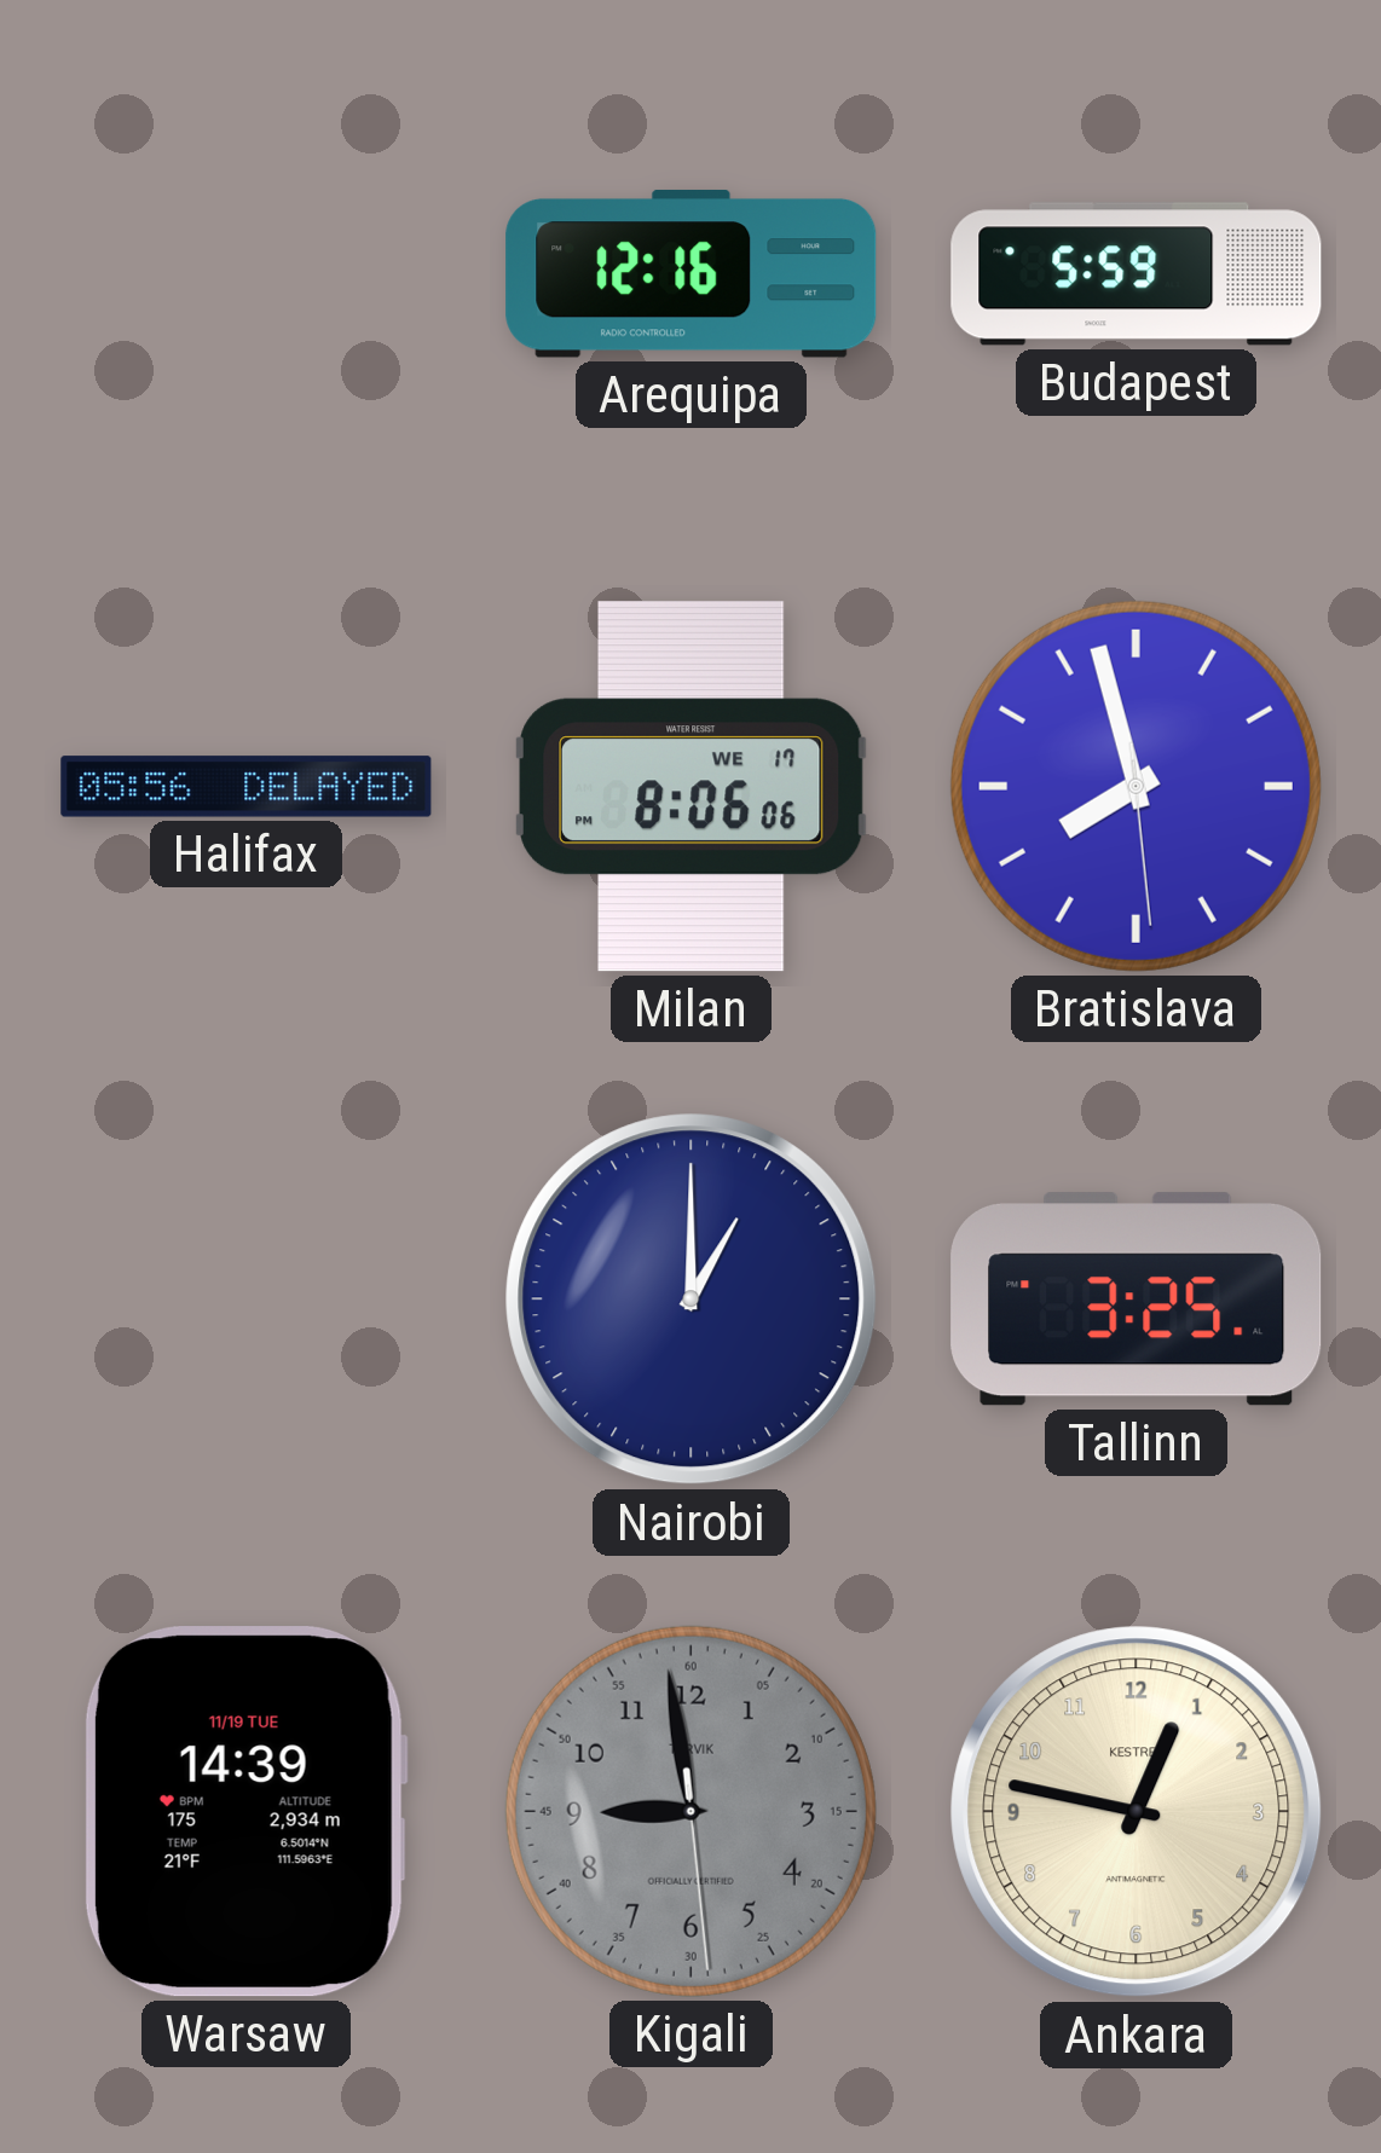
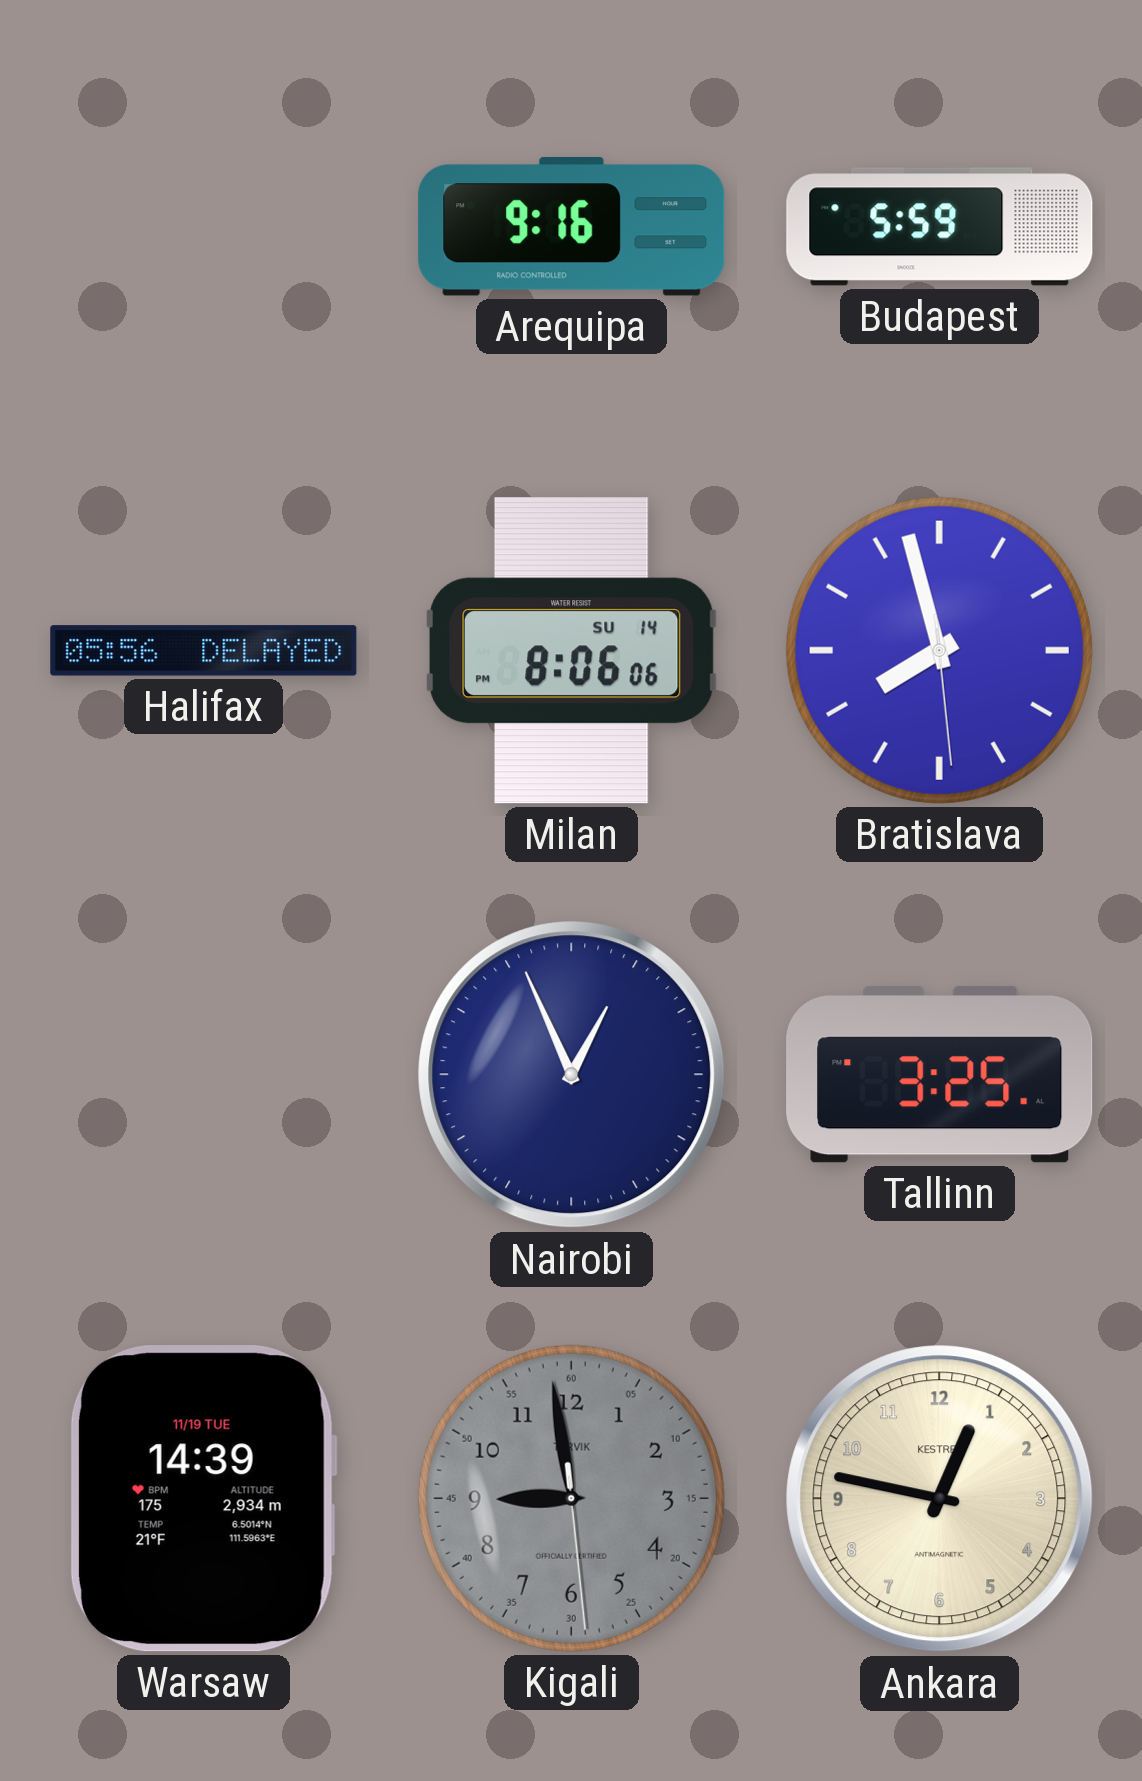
Arequipa: 12:16 -> 9:16 (572, 226)
Milan date: WE 17 -> SU 14 (572, 651)
Nairobi: 1:00 -> 12:56 (572, 1075)
